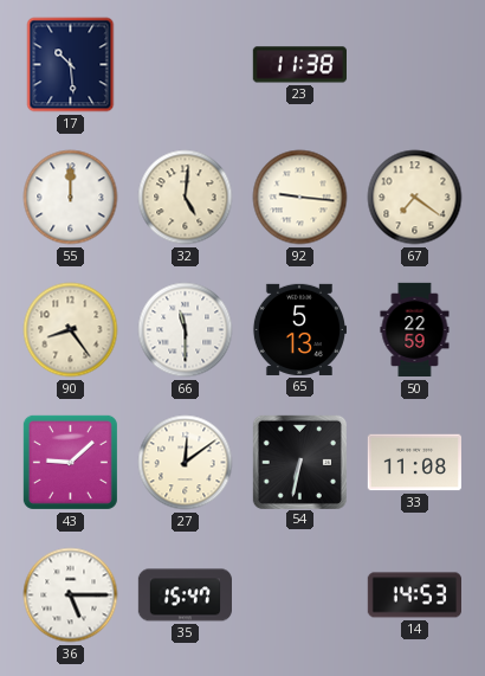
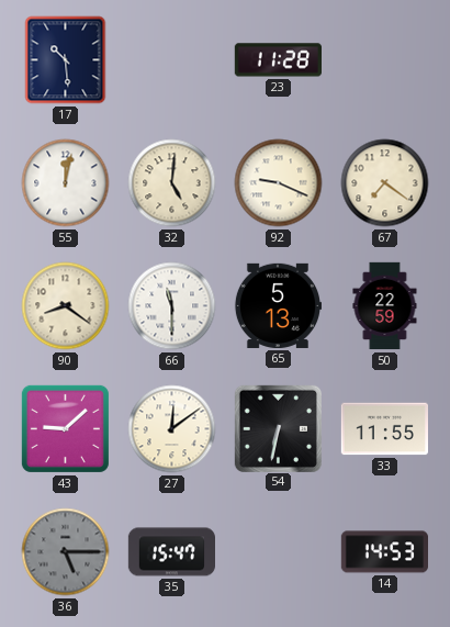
23: 11:38 -> 11:28 (278, 60)
55: 12:00 -> 12:02 (66, 183)
92: 9:16 -> 9:19 (279, 183)
90: 8:24 -> 8:21 (66, 306)
33: 11:08 -> 11:55 (384, 429)
36 dial: white -> grey (66, 552)
